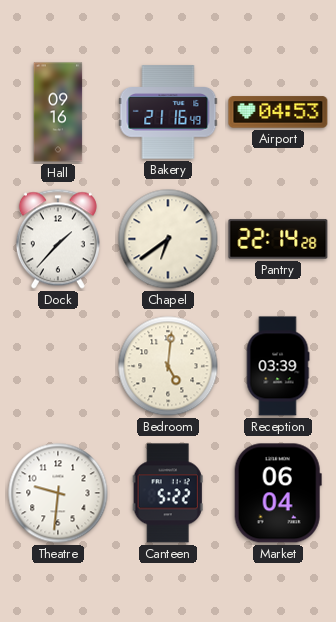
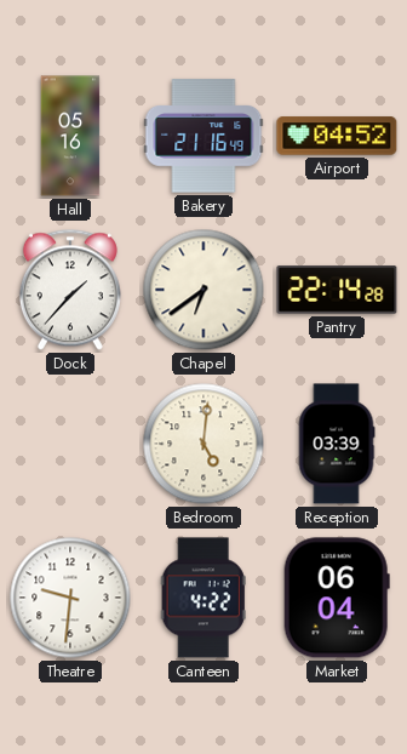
Hall: 09:16 -> 05:16 (70, 136)
Airport: 04:53 -> 04:52 (337, 136)
Canteen: 5:22 -> 4:22 (203, 598)
